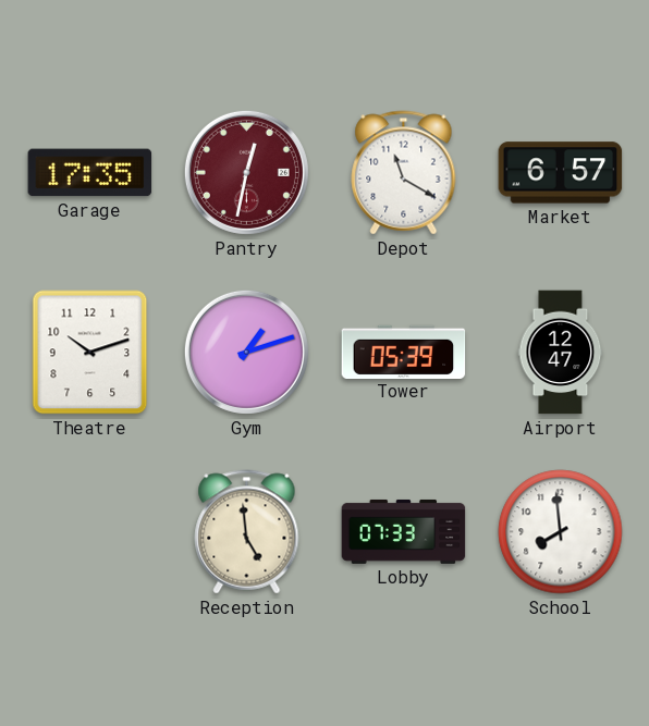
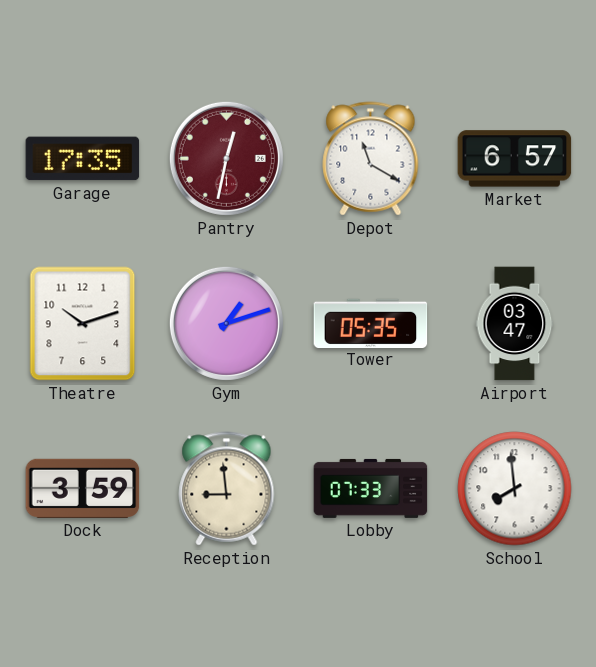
Tower: 05:39 -> 05:35 (371, 323)
Airport: 12:47 -> 03:47 (515, 324)
Dock: none -> 3:59 (83, 488)
Reception: 4:59 -> 8:59 (227, 489)
